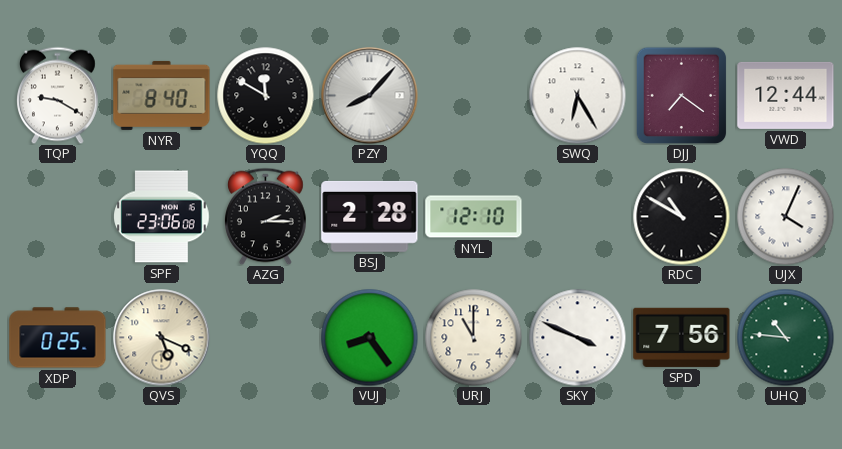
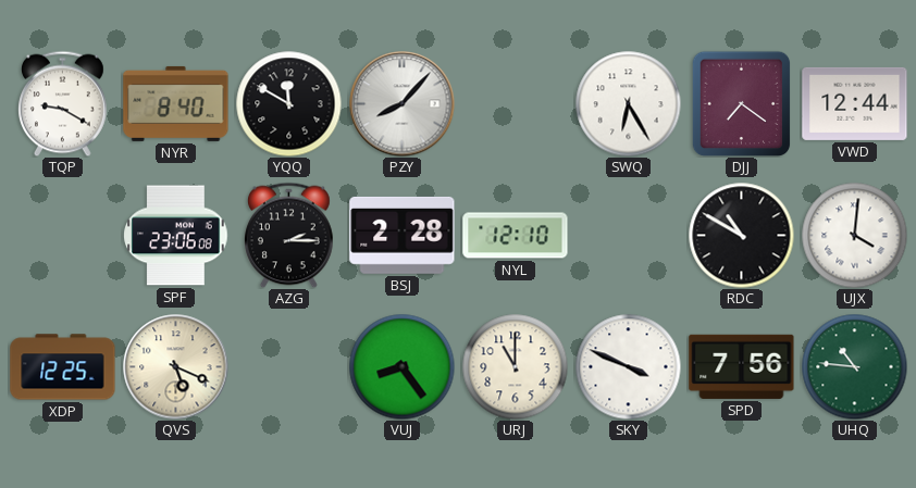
UJX: 4:04 -> 4:01 (854, 235)
XDP: 0:25 -> 12:25 (63, 367)
